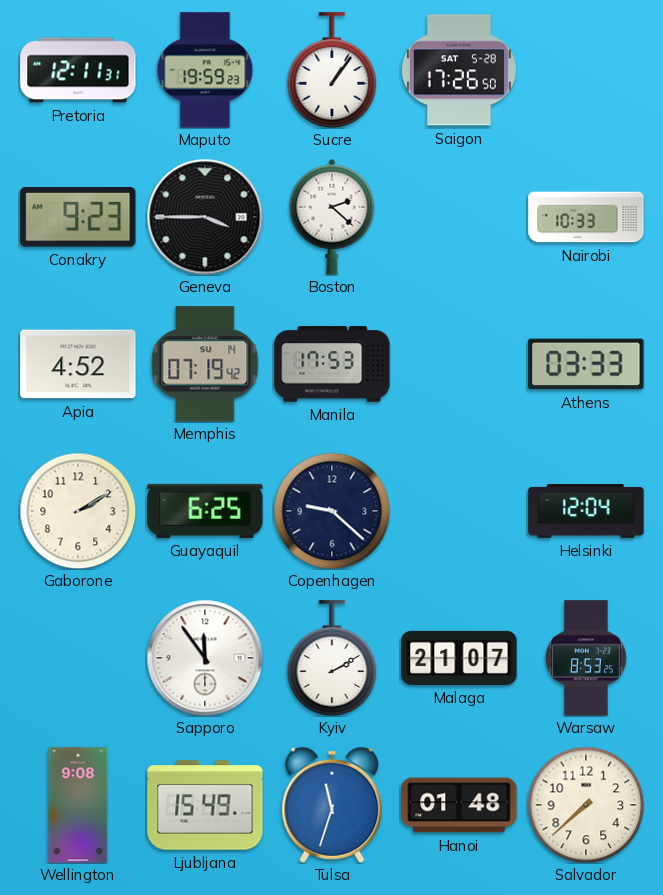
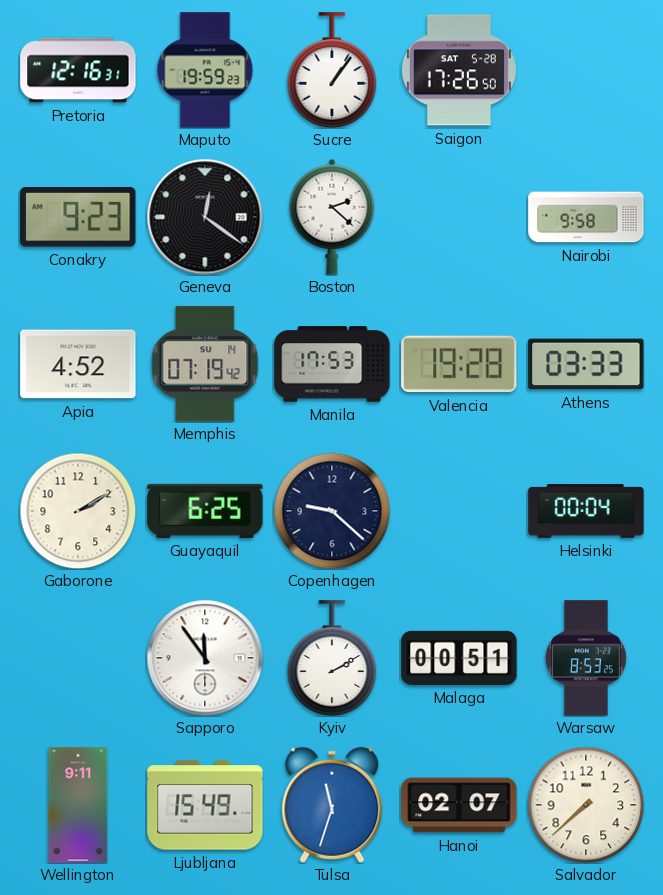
Pretoria: 12:11 -> 12:16 (78, 70)
Geneva: 3:45 -> 12:21 (205, 217)
Nairobi: 10:33 -> 9:58 (586, 217)
Valencia: none -> 19:28 (459, 364)
Helsinki: 12:04 -> 00:04 (586, 511)
Malaga: 21:07 -> 00:51 (459, 658)
Wellington: 9:08 -> 9:11 (78, 805)
Hanoi: 01:48 -> 02:07 (459, 805)
